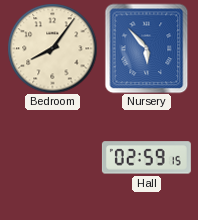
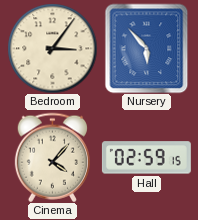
Bedroom: 8:06 -> 3:06 (52, 48)
Cinema: none -> 4:07 (52, 157)
